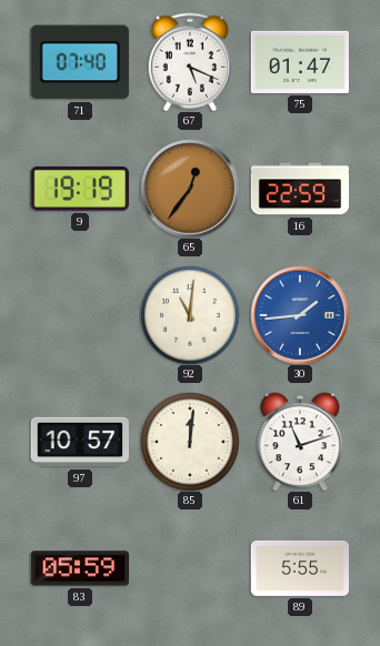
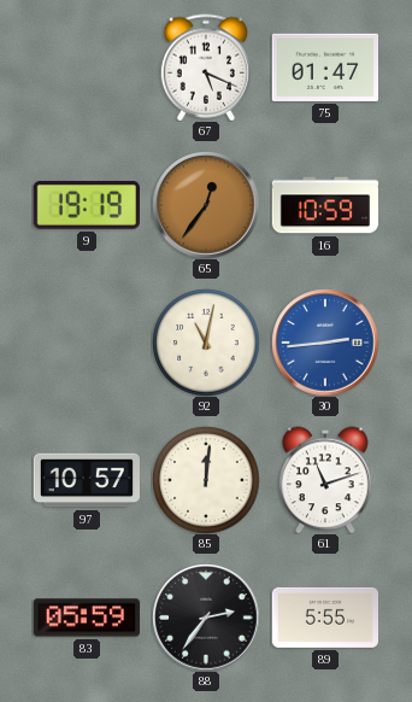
71: 07:40 -> none (80, 62)
16: 22:59 -> 10:59 (325, 205)
92: 11:01 -> 11:02 (206, 343)
30: 1:44 -> 2:44 (325, 343)
88: none -> 2:36 (206, 618)
